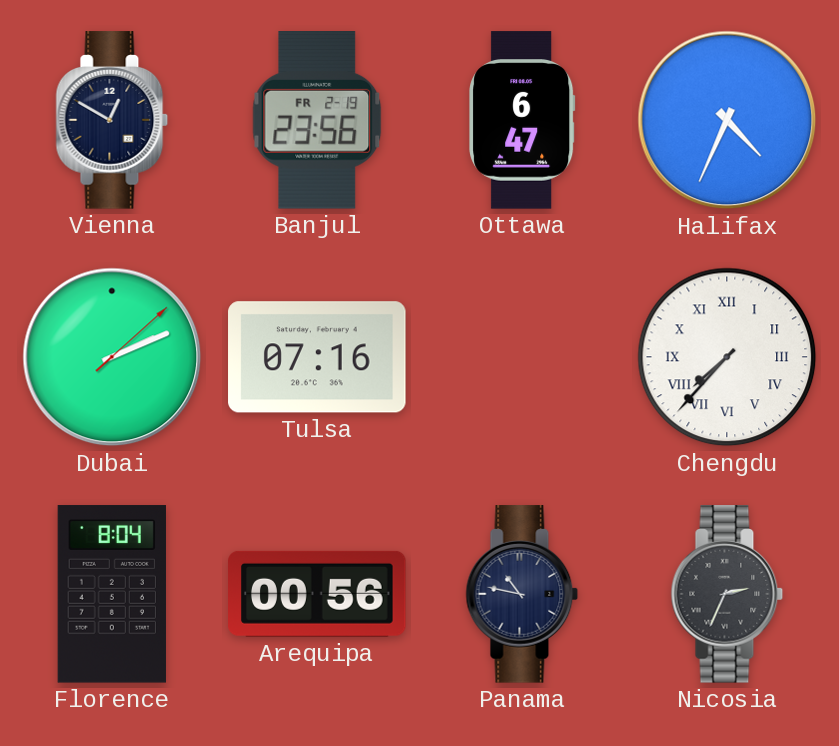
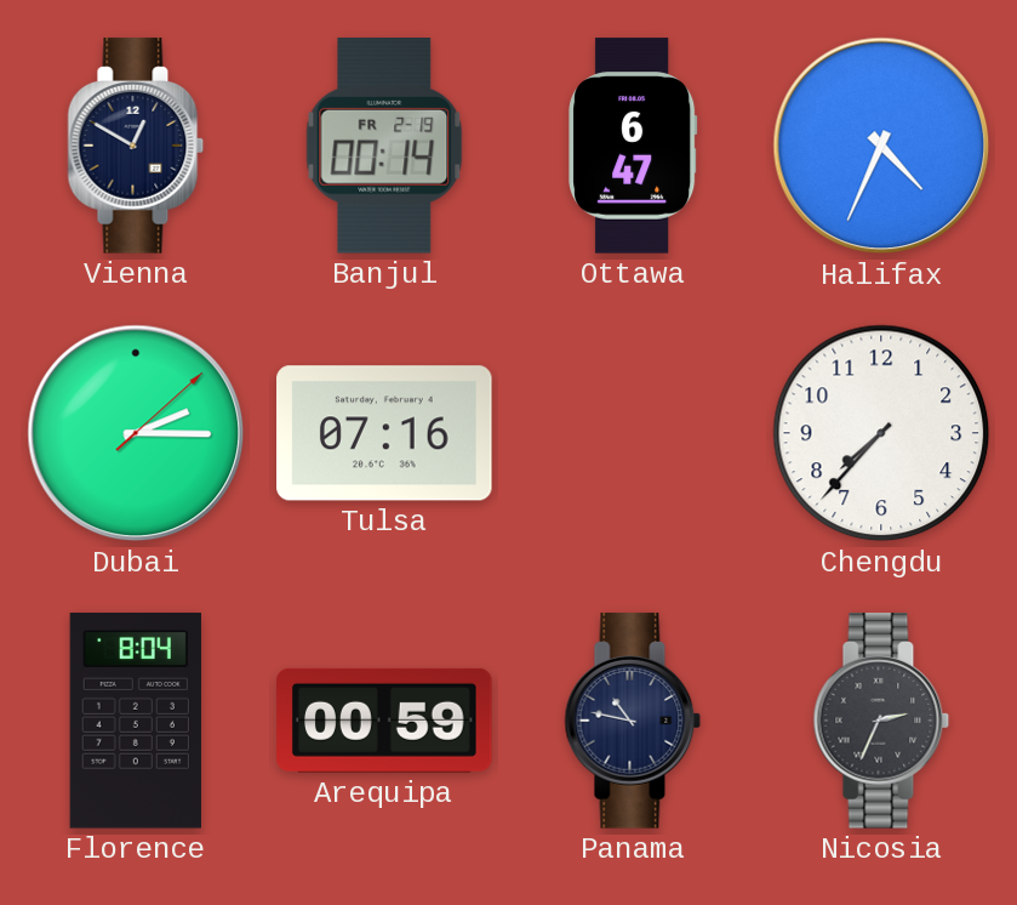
Banjul: 23:56 -> 00:14 (384, 147)
Dubai: 2:11 -> 2:15 (136, 433)
Chengdu numerals: Roman -> Arabic (881, 433)
Arequipa: 00:56 -> 00:59 (384, 721)
